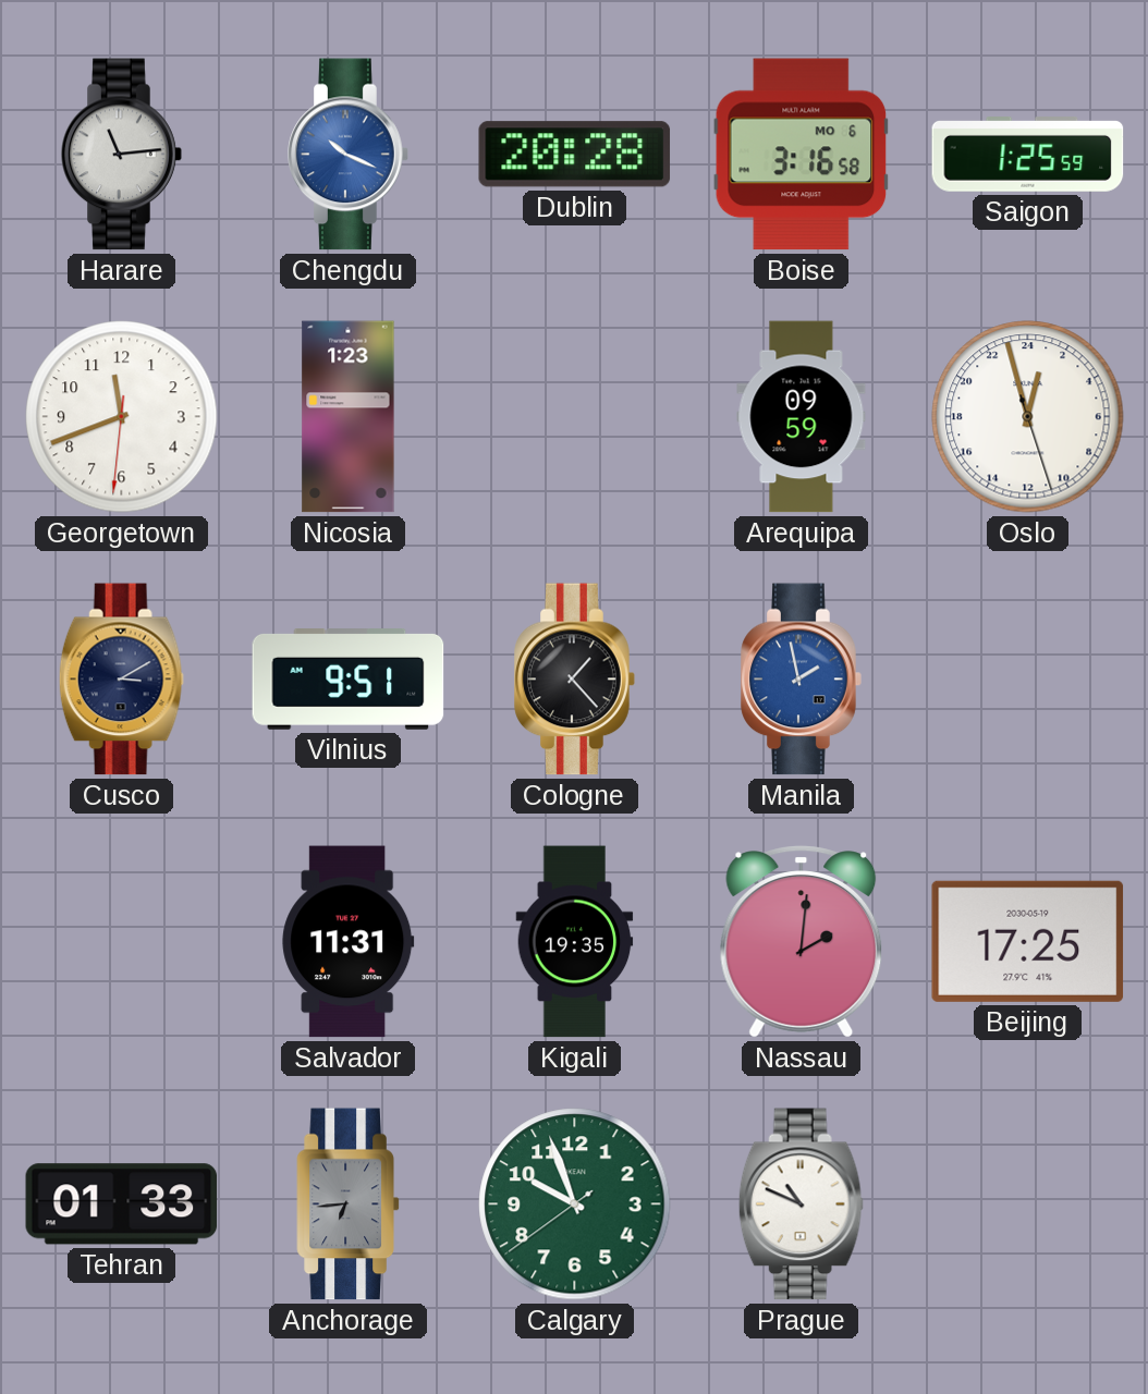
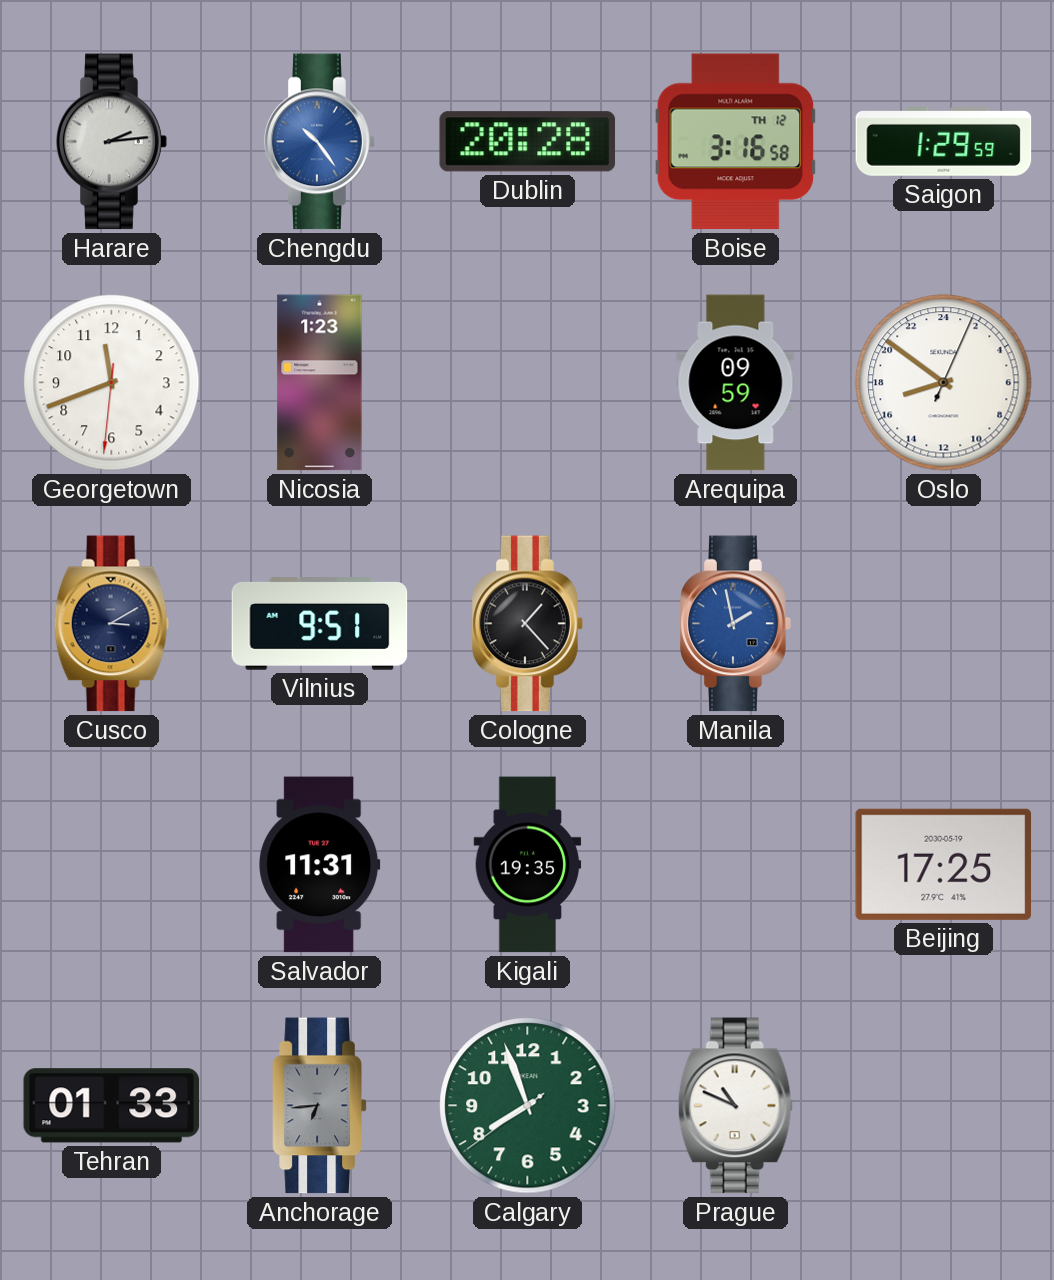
Harare: 11:14 -> 2:14 (112, 142)
Chengdu: 10:19 -> 10:24 (320, 142)
Boise date: MO 6 -> TH 12 (736, 142)
Saigon: 1:25 -> 1:29 (944, 142)
Oslo: 0:57 -> 16:51 (944, 383)
Nassau: 2:01 -> none (802, 942)
Calgary: 9:56 -> 7:56 (528, 1106)
